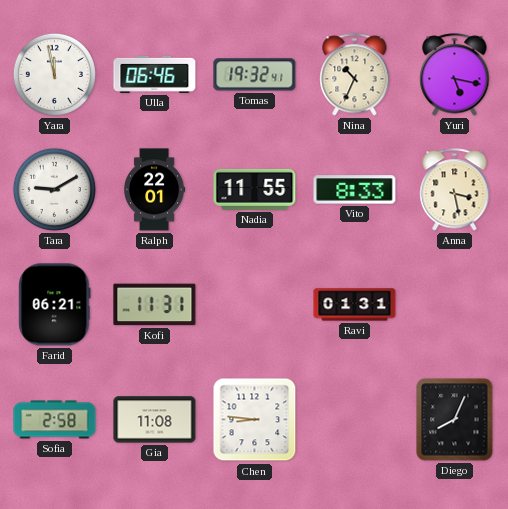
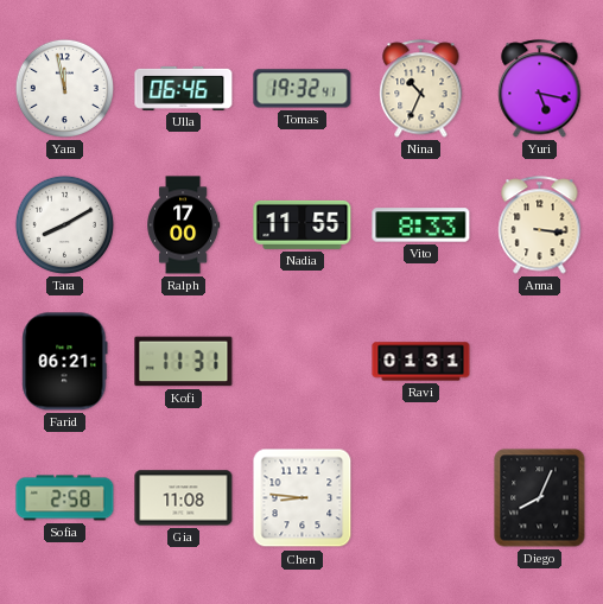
Tara: 9:10 -> 8:10 (64, 224)
Ralph: 22:01 -> 17:00 (184, 225)
Anna: 3:28 -> 3:16 (540, 225)
